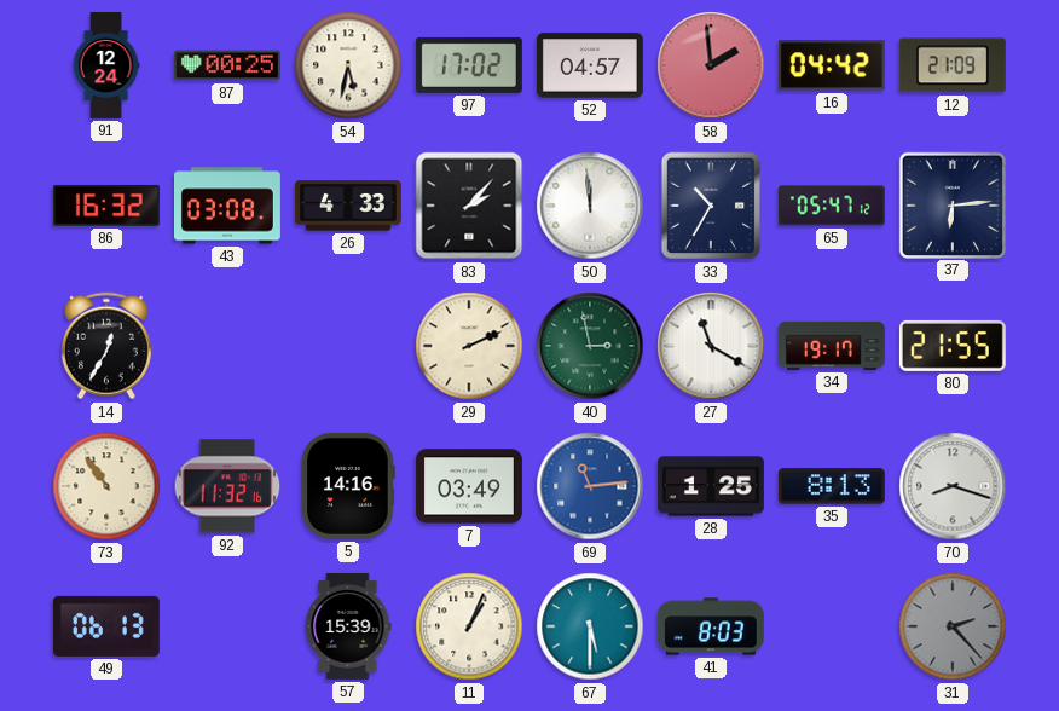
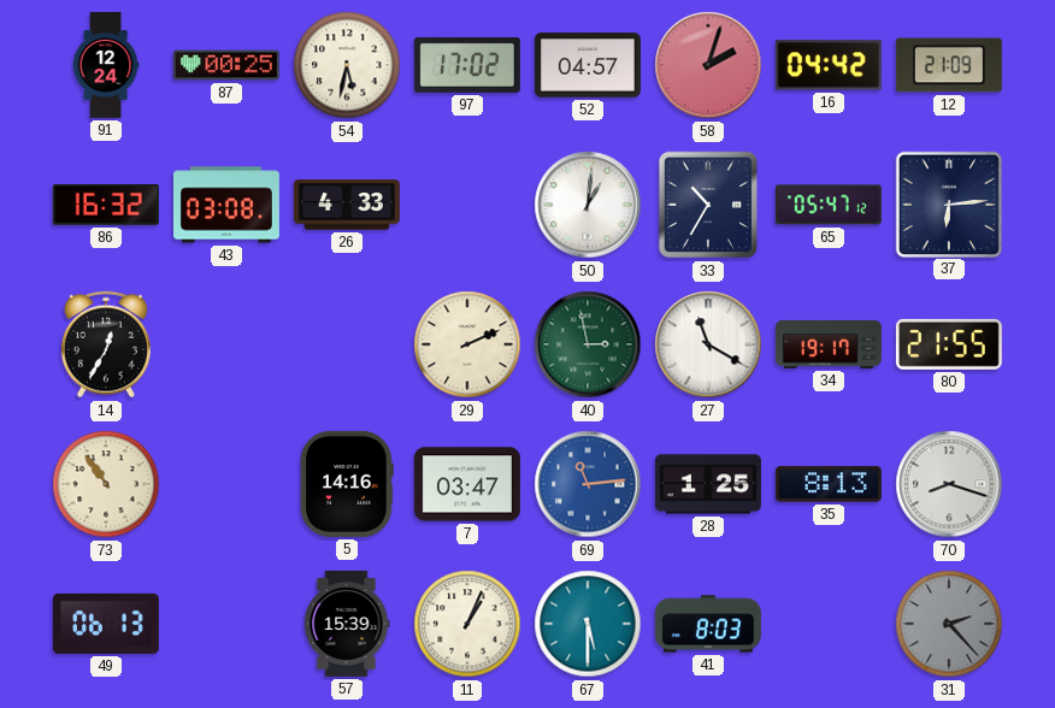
58: 1:59 -> 2:03 (708, 65)
83: 2:07 -> none (469, 206)
50: 11:59 -> 1:01 (588, 205)
92: 11:32 -> none (227, 486)
7: 03:49 -> 03:47 (467, 484)
